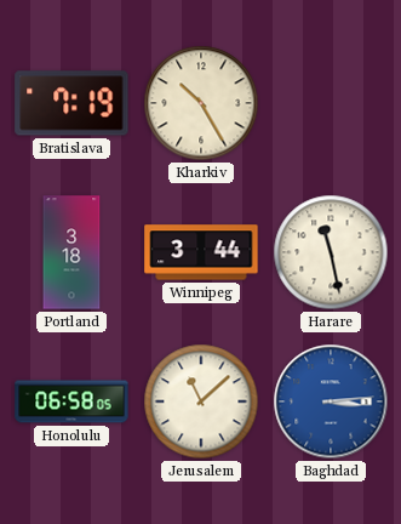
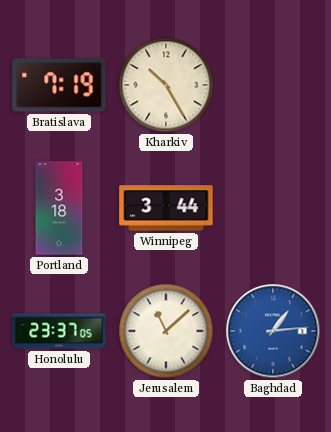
Harare: 11:28 -> none (331, 252)
Honolulu: 06:58 -> 23:37 (59, 331)
Baghdad: 3:14 -> 1:14 (273, 331)
